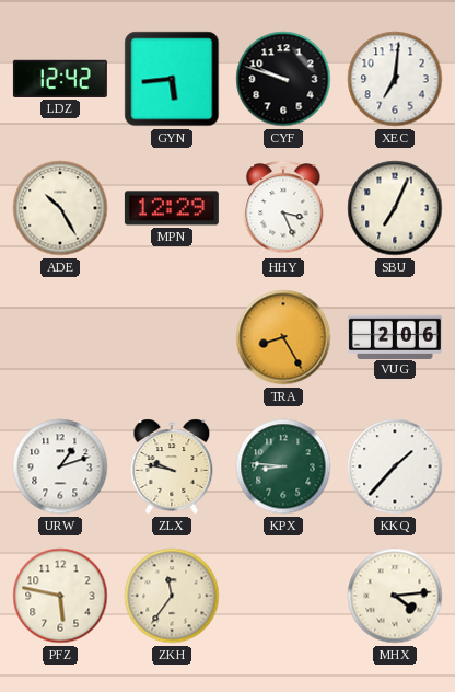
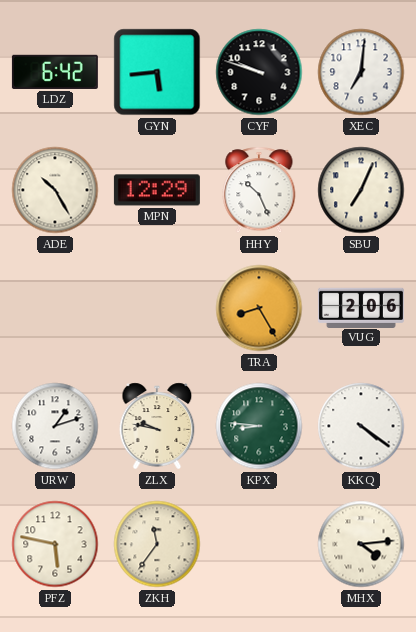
LDZ: 12:42 -> 6:42 (55, 72)
HHY: 3:26 -> 10:26 (259, 190)
KKQ: 1:37 -> 4:21 (361, 426)
